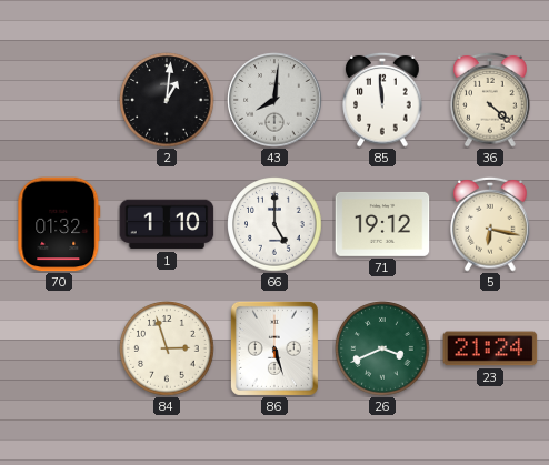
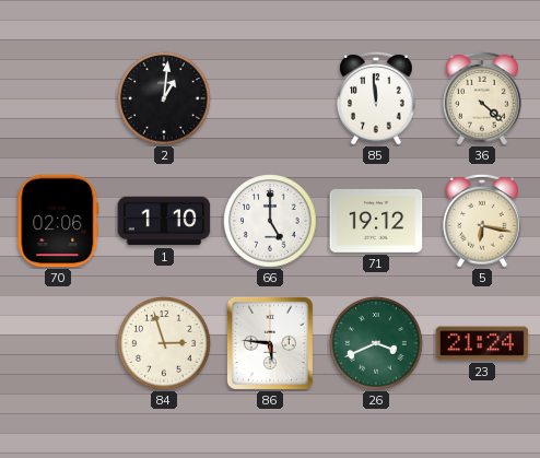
43: 8:01 -> none (274, 100)
70: 01:32 -> 02:06 (58, 221)
86: 5:27 -> 5:46 (270, 343)
